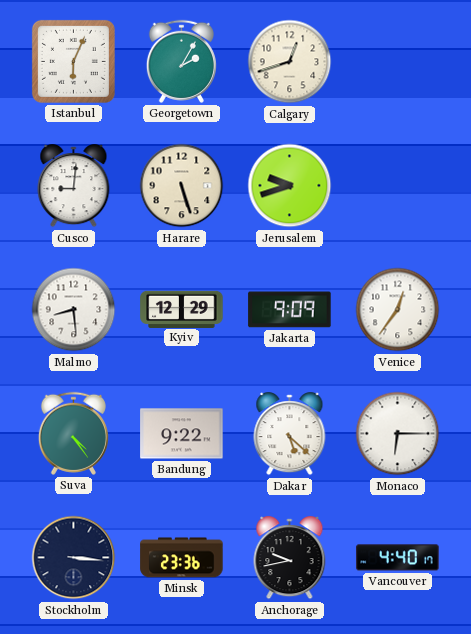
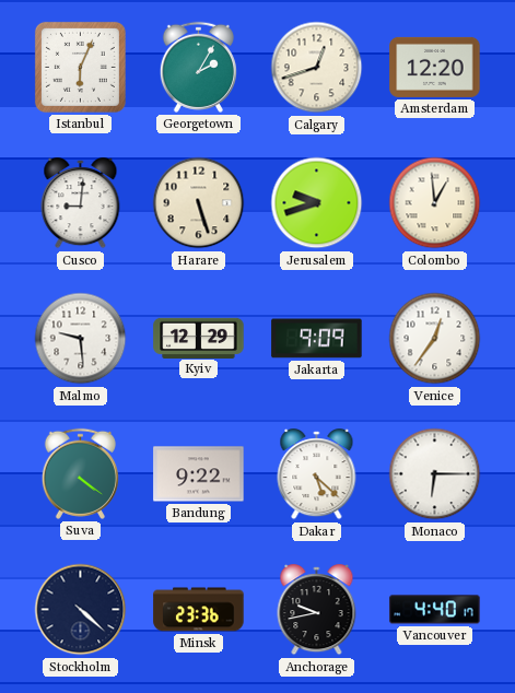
Amsterdam: none -> 12:20 (435, 67)
Colombo: none -> 12:59 (435, 203)
Malmo: 8:29 -> 9:29 (81, 339)
Suva: 4:24 -> 4:21 (80, 473)
Stockholm: 3:16 -> 4:22 (81, 610)
